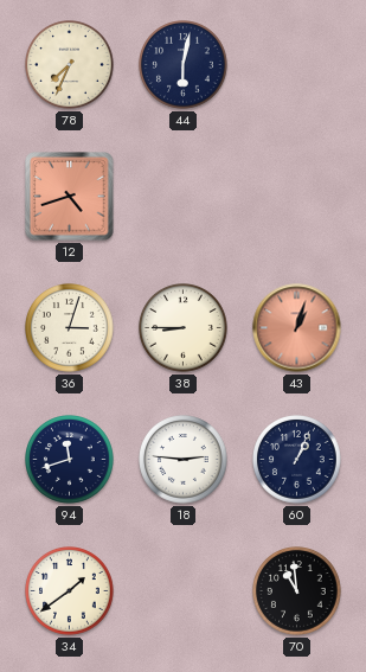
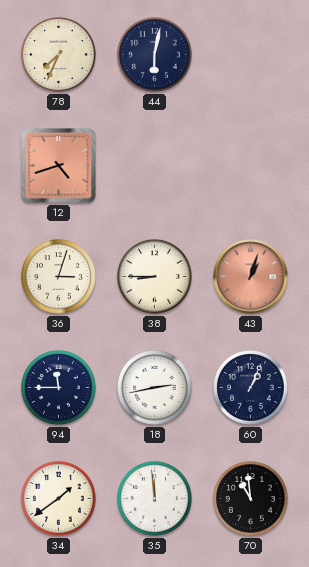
94: 11:42 -> 11:45 (59, 388)
18: 2:46 -> 2:43 (155, 388)
35: none -> 11:59 (155, 499)
